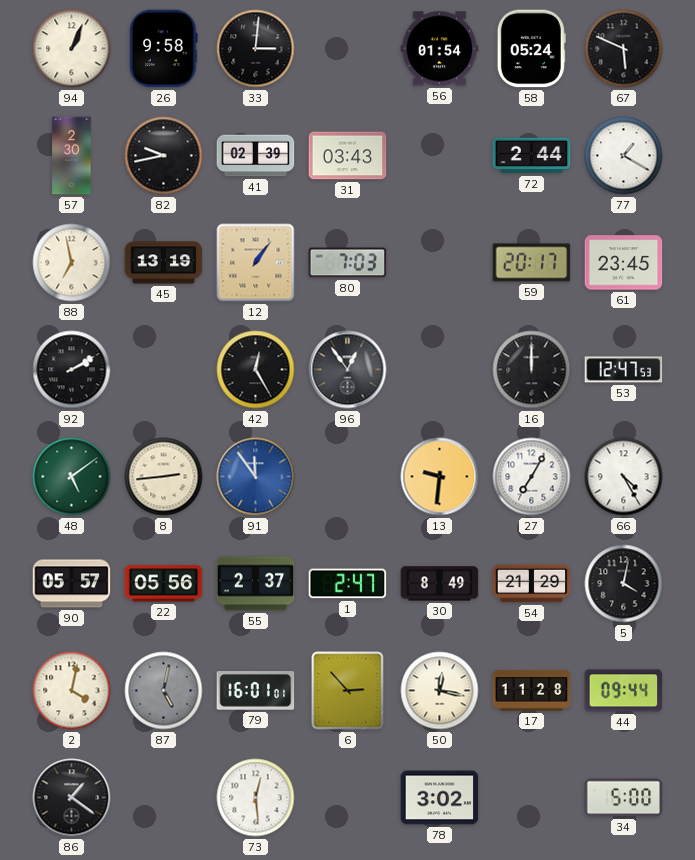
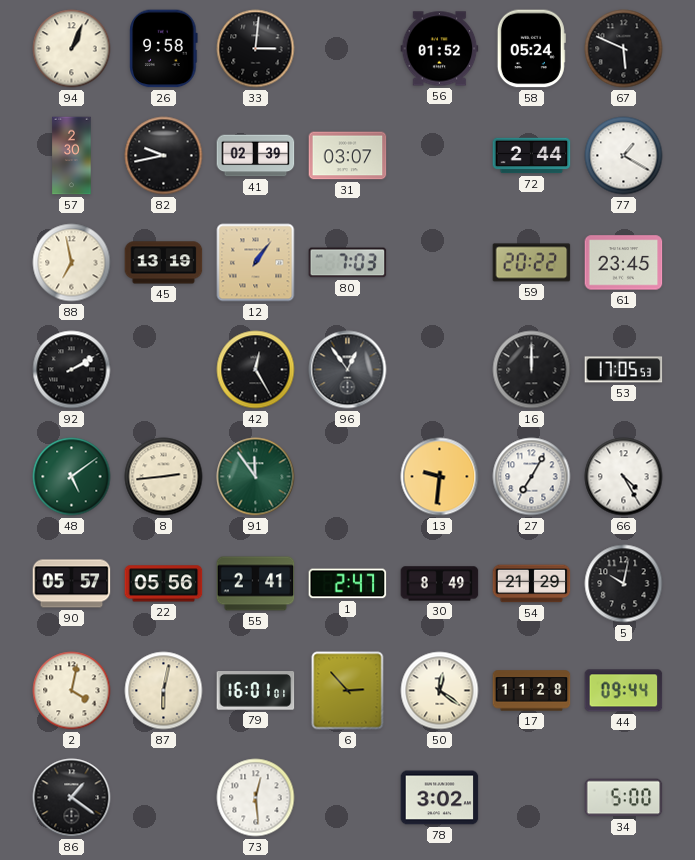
56: 01:54 -> 01:52 (440, 49)
31: 03:43 -> 03:07 (348, 156)
59: 20:17 -> 20:22 (532, 263)
53: 12:47 -> 17:05 (624, 370)
91 dial: blue -> green (256, 477)
55: 2:37 -> 2:41 (256, 584)
5: 4:02 -> 10:02 (624, 584)
87: 5:02 -> 6:02 (164, 691)
87 dial: grey -> cream (164, 691)
50: 12:17 -> 12:21 (440, 691)
